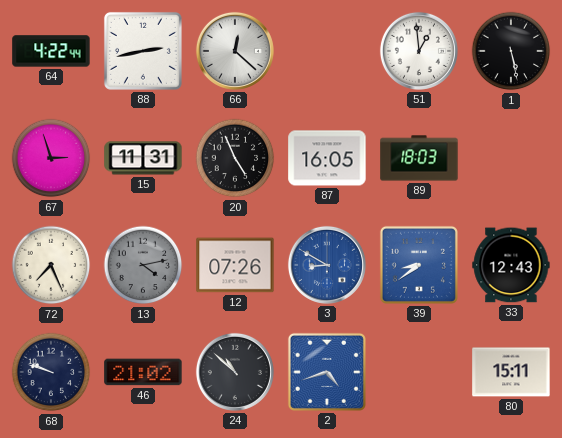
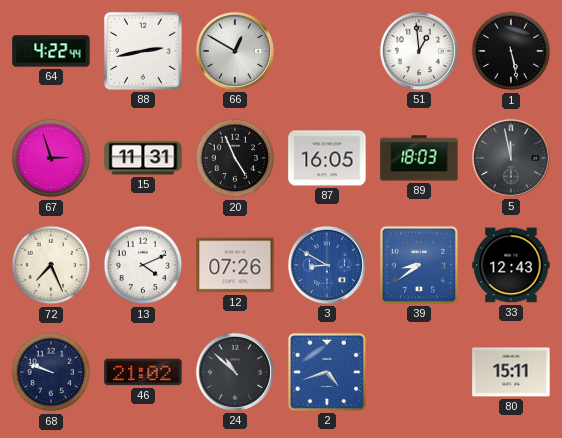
66: 12:22 -> 12:50 (235, 51)
5: none -> 11:58 (511, 158)
13: 4:13 -> 4:11 (143, 265)
13 dial: grey -> white (143, 265)
